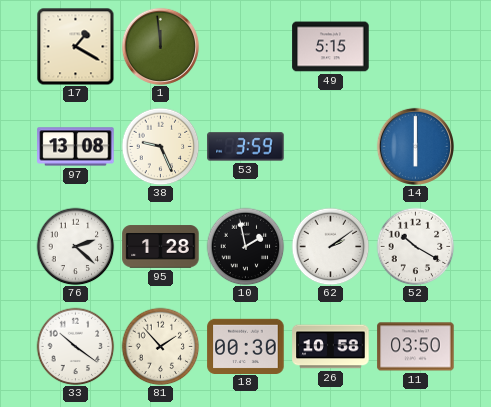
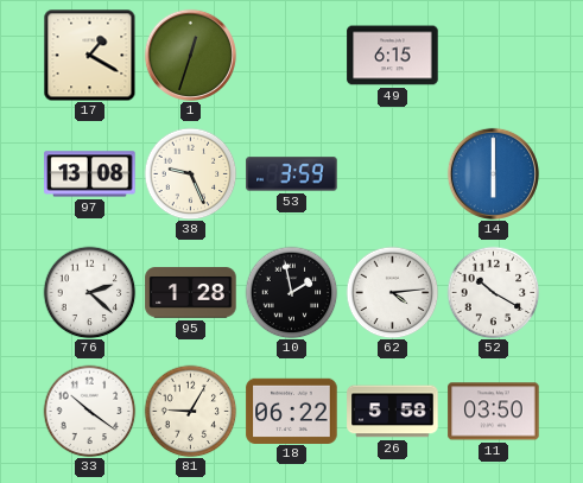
1: 11:59 -> 12:33 (190, 55)
49: 5:15 -> 6:15 (393, 56)
62: 2:09 -> 4:14 (392, 292)
81: 1:53 -> 9:05 (190, 411)
18: 00:30 -> 06:22 (292, 411)
26: 10:58 -> 5:58 (393, 412)
